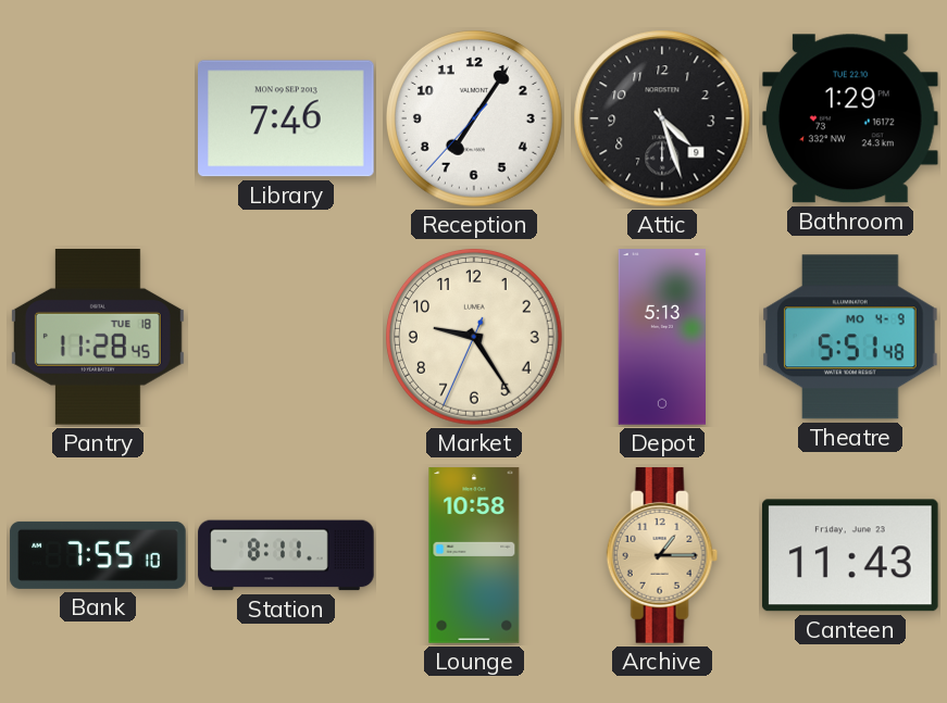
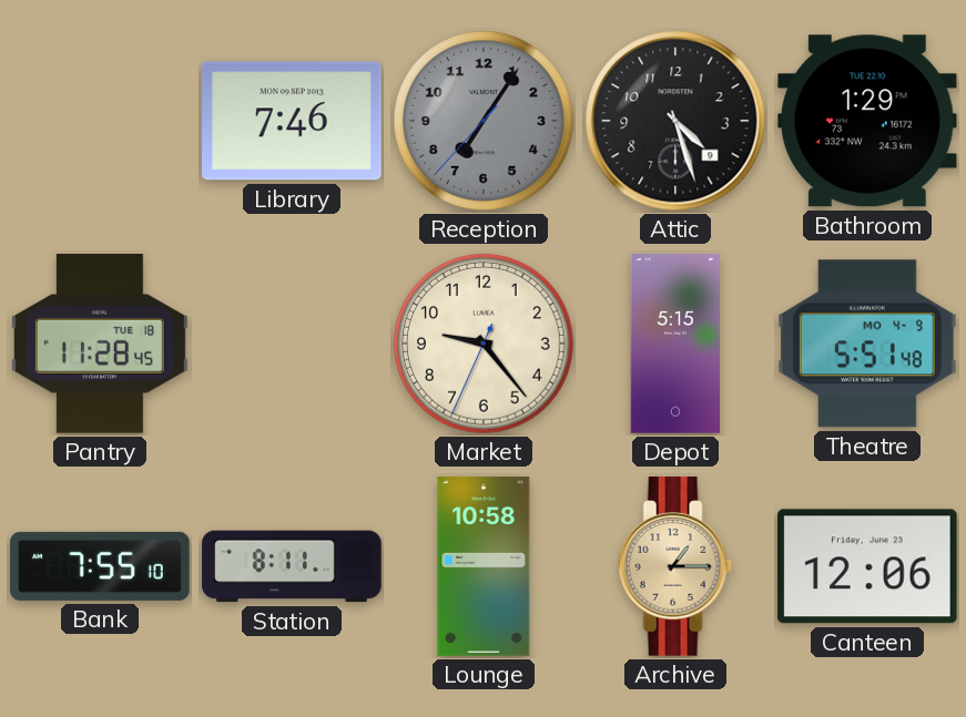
Reception dial: white -> grey (484, 121)
Market: 9:24 -> 9:23 (484, 344)
Depot: 5:13 -> 5:15 (674, 344)
Canteen: 11:43 -> 12:06 (867, 566)
